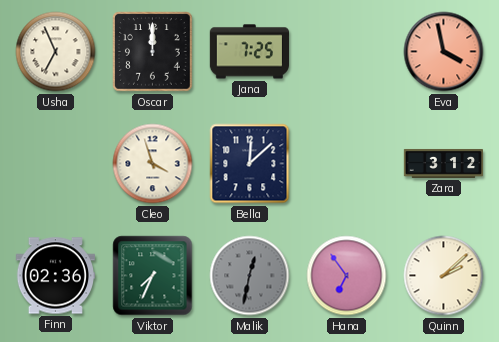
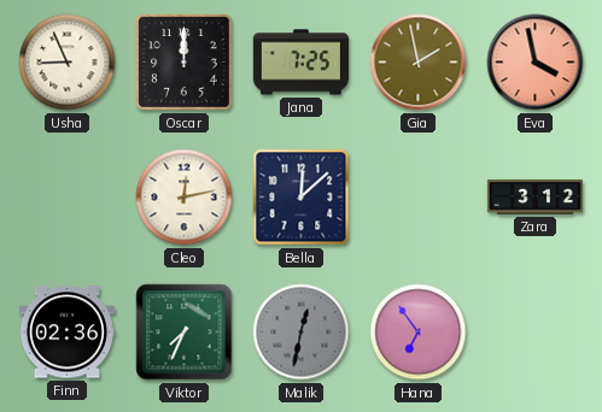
Usha: 6:56 -> 8:56 (68, 63)
Gia: none -> 1:58 (419, 63)
Cleo: 3:57 -> 12:13 (185, 198)
Quinn: 2:08 -> none (444, 276)
